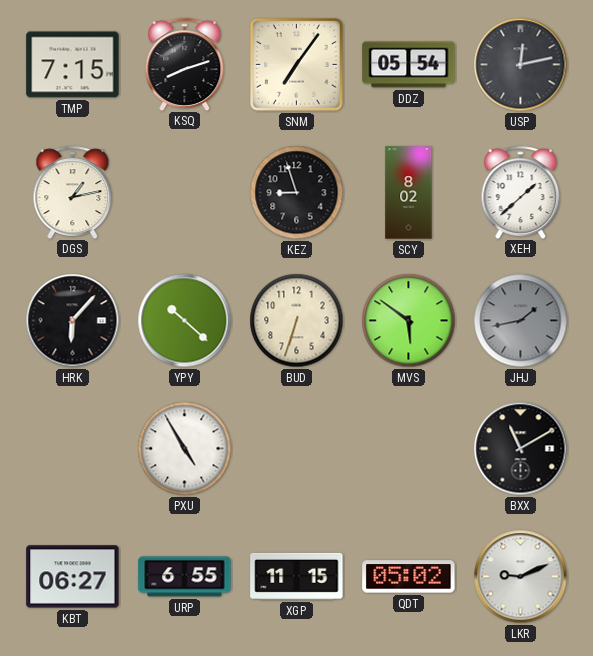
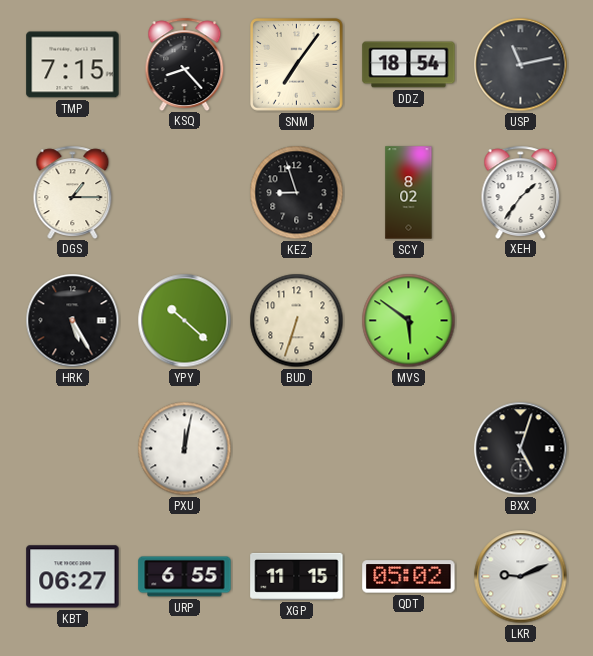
KSQ: 8:12 -> 8:23 (185, 64)
DDZ: 05:54 -> 18:54 (409, 65)
USP: 12:13 -> 11:13 (521, 65)
DGS: 1:13 -> 1:15 (73, 192)
XEH: 1:38 -> 1:36 (521, 192)
HRK: 6:07 -> 5:25 (73, 321)
JHJ: 1:43 -> none (521, 321)
PXU: 4:55 -> 12:02 (185, 449)
BXX: 11:10 -> 5:03 (521, 449)
